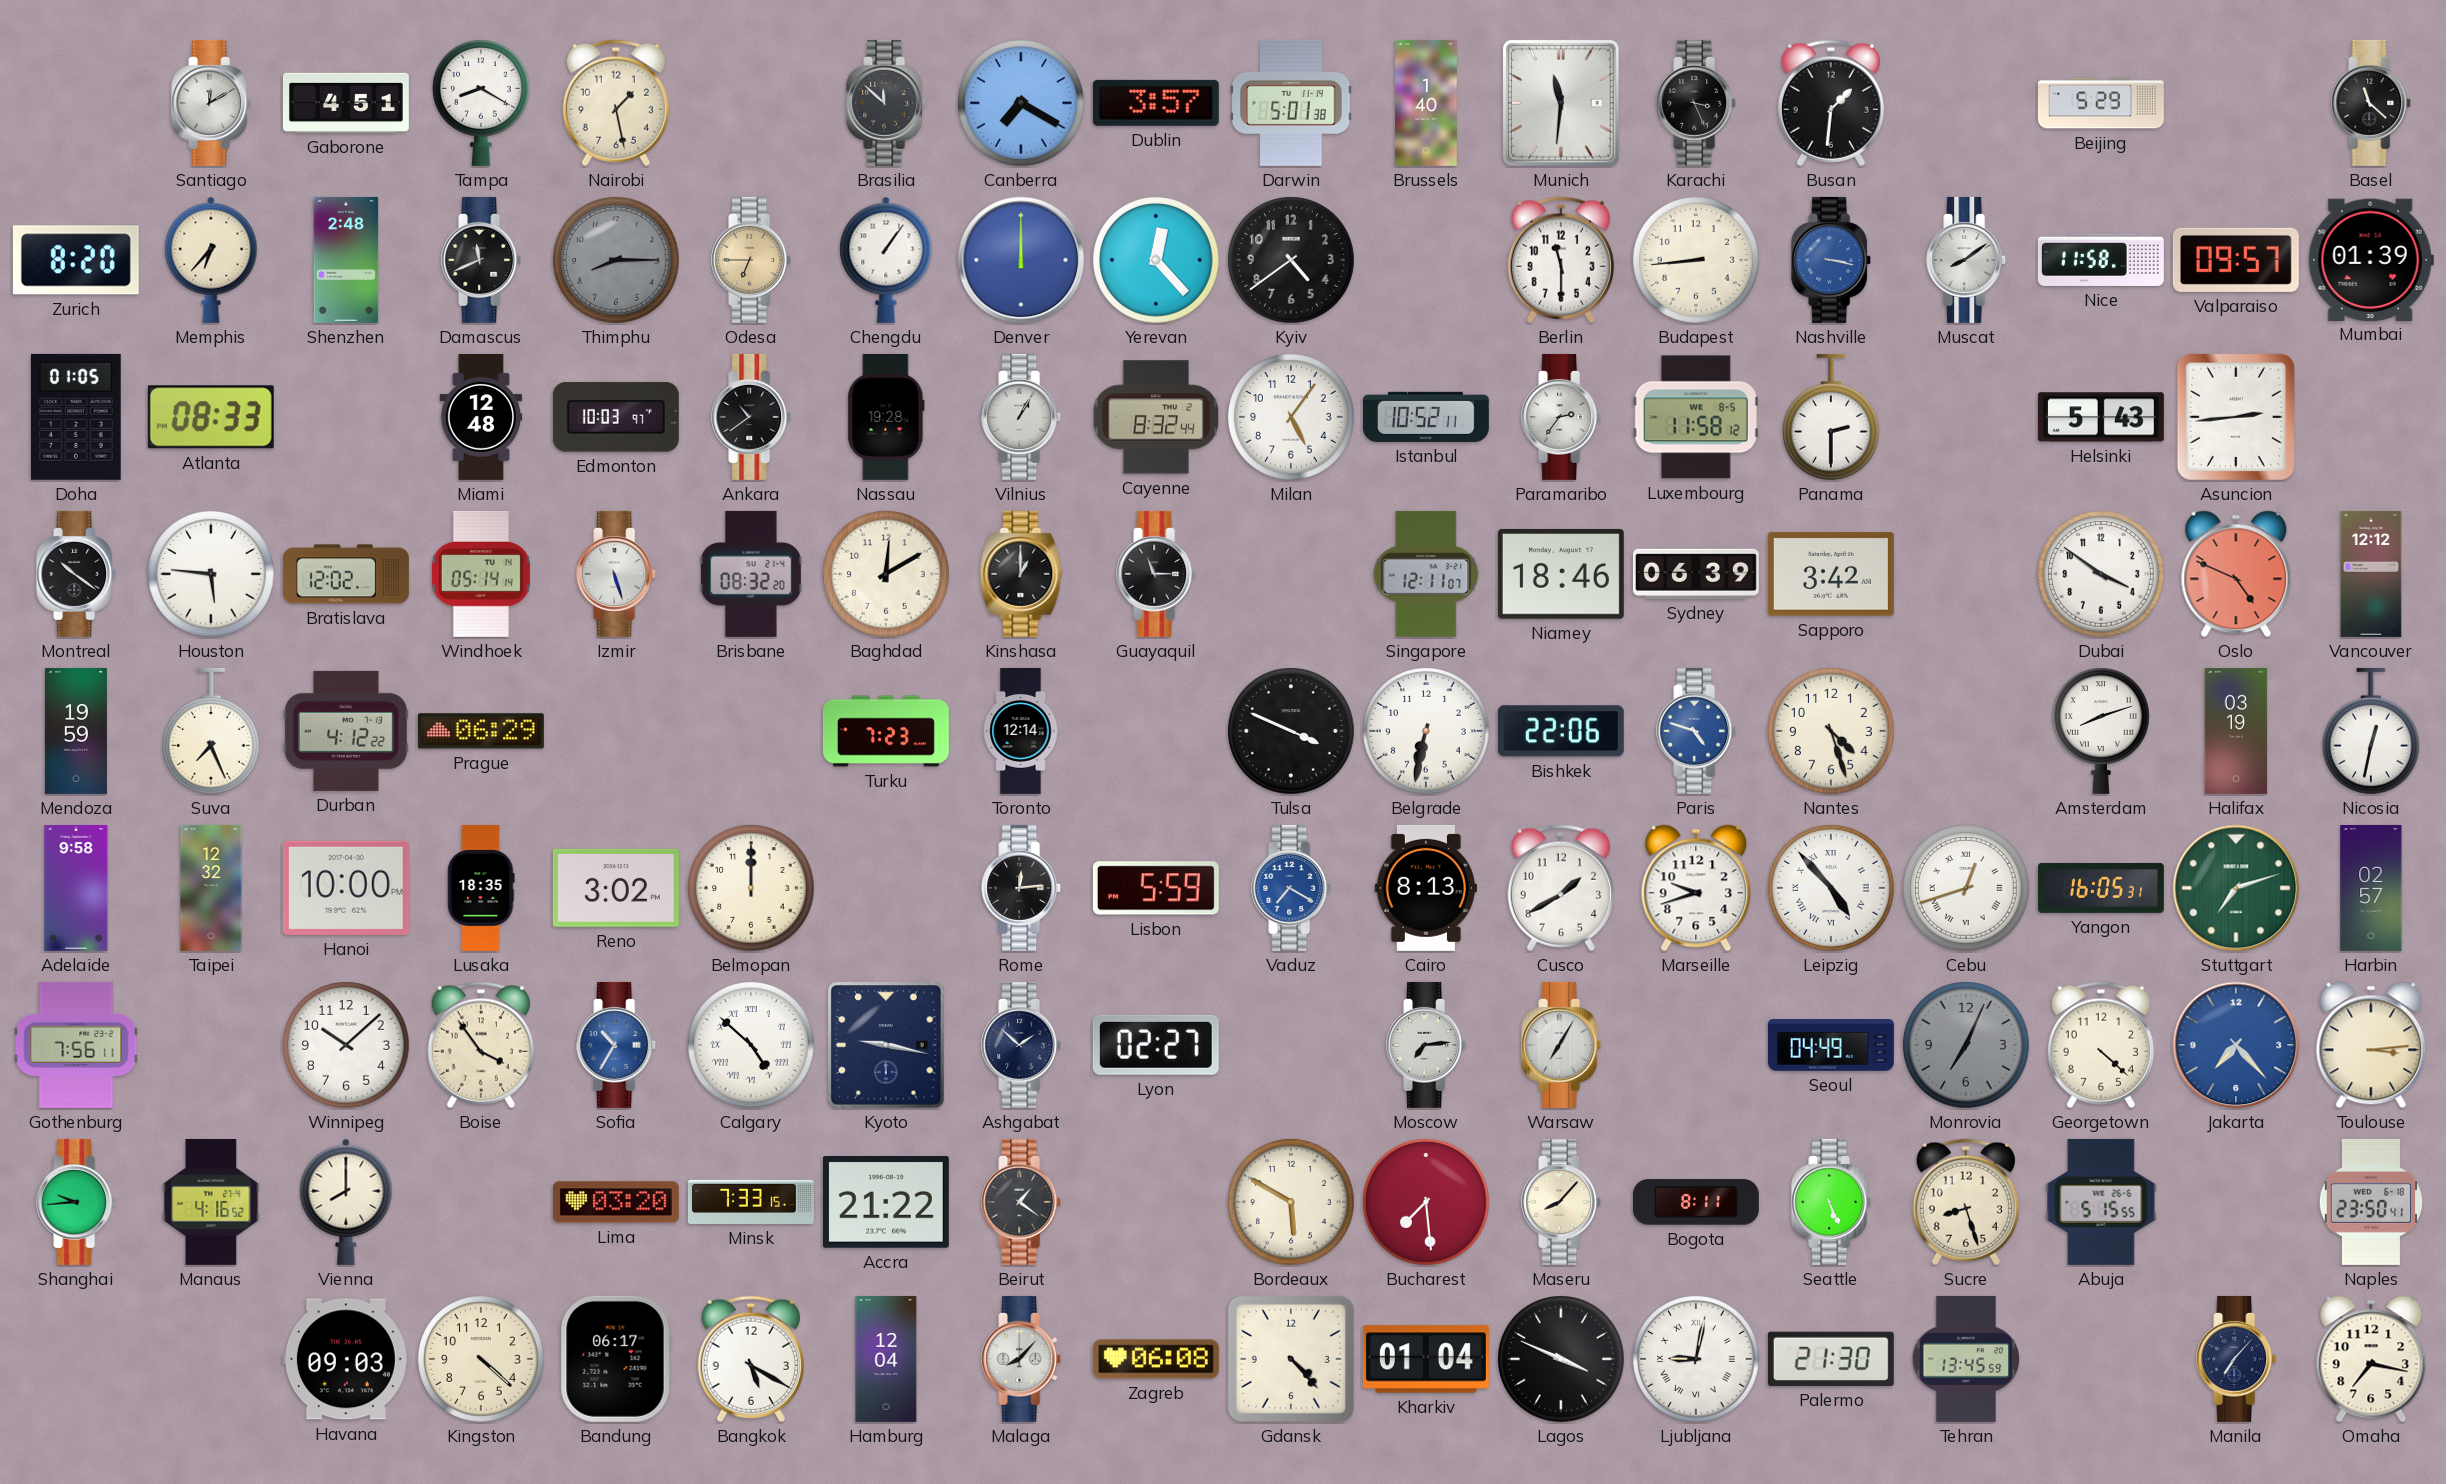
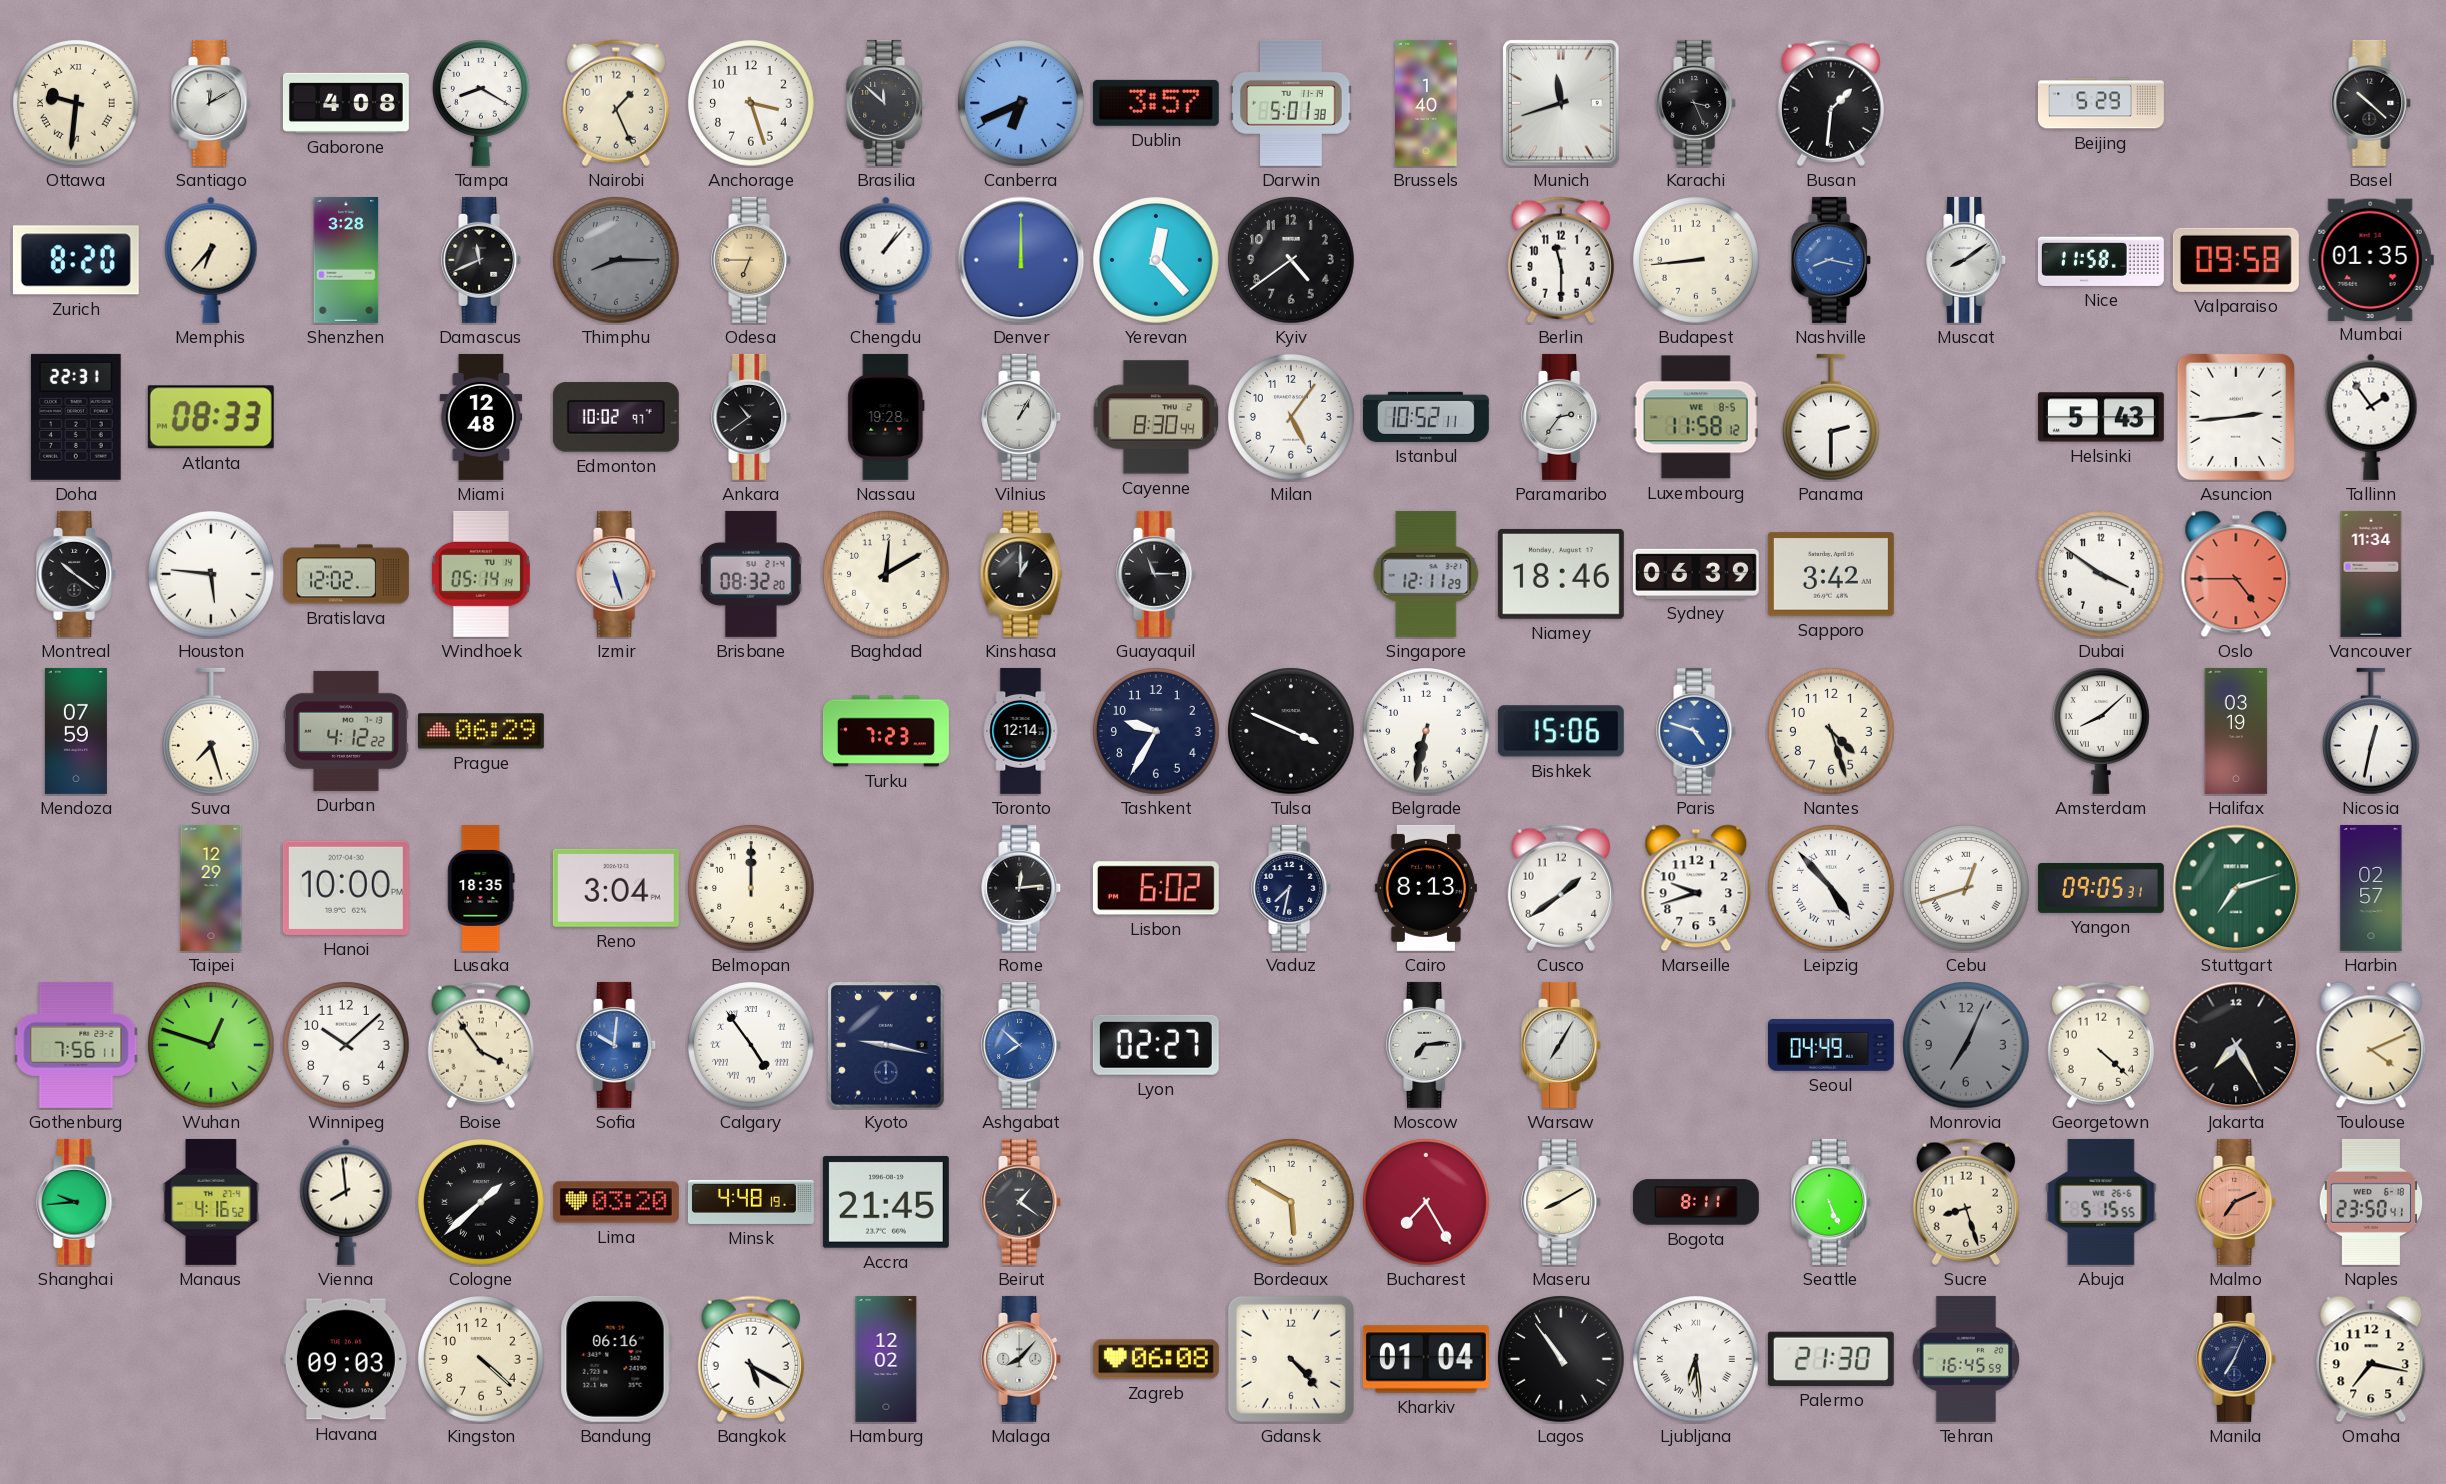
Ottawa: none -> 9:31 (77, 104)
Gaborone: 4:51 -> 4:08 (346, 103)
Nairobi: 1:28 -> 1:26 (616, 103)
Anchorage: none -> 3:27 (752, 104)
Canberra: 7:20 -> 6:41 (1022, 104)
Munich: 11:31 -> 11:42 (1561, 103)
Basel: 11:22 -> 10:22 (2372, 103)
Shenzhen: 2:48 -> 3:28 (346, 260)
Chengdu: 1:06 -> 1:07 (886, 260)
Nashville: 3:17 -> 8:17 (1832, 260)
Valparaiso: 09:57 -> 09:58 (2236, 260)
Mumbai: 01:39 -> 01:35 (2371, 259)
Doha: 01:05 -> 22:31 (76, 417)
Edmonton: 10:03 -> 10:02 (616, 417)
Cayenne: 8:32 -> 8:30 (1156, 417)
Tallinn: none -> 1:54 (2371, 417)
Singapore: 12:11:07 -> 12:11:29 (1426, 574)
Oslo: 4:49 -> 4:45 (2236, 574)
Vancouver: 12:12 -> 11:34 (2371, 574)
Mendoza: 19:59 -> 07:59 (76, 731)
Suva: 7:26 -> 7:27 (211, 731)
Tashkent: none -> 9:35 (1157, 732)
Bishkek: 22:06 -> 15:06 (1561, 731)
Amsterdam: 8:12 -> 8:08 (2101, 731)
Adelaide: 9:58 -> none (76, 888)
Taipei: 12:32 -> 12:29 (211, 888)
Reno: 3:02 -> 3:04 (616, 888)
Lisbon: 5:59 -> 6:02 (1156, 888)
Vaduz: 7:20 -> 7:32 (1292, 888)
Vaduz dial: blue -> navy (1292, 888)
Cusco: 1:40 -> 1:39 (1561, 888)
Yangon: 16:05 -> 09:05 (2101, 888)
Wuhan: none -> 12:48 (212, 1046)
Sofia: 10:35 -> 10:01 (617, 1045)
Calgary: 4:52 -> 4:54 (752, 1046)
Ashgabat: 1:52 -> 7:52 (1022, 1045)
Ashgabat dial: navy -> blue (1022, 1045)
Jakarta: 7:23 -> 7:25 (2236, 1045)
Jakarta dial: blue -> black (2236, 1045)
Toulouse: 3:14 -> 4:11 (2371, 1045)
Vienna: 8:00 -> 7:59 (346, 1202)
Cologne: none -> 1:38 (482, 1203)
Minsk: 7:33 -> 4:48 (751, 1202)
Accra: 21:22 -> 21:45 (886, 1203)
Bucharest: 7:29 -> 7:25 (1427, 1203)
Maseru: 8:07 -> 8:10 (1562, 1202)
Malmo: none -> 7:11 (2237, 1202)
Bandung: 06:17 -> 06:16 (616, 1359)
Hamburg: 12:04 -> 12:02 (886, 1359)
Lagos: 3:49 -> 10:54 (1562, 1360)
Ljubljana: 9:02 -> 6:29 (1697, 1360)
Tehran: 13:45 -> 16:45 (1966, 1359)
Manila: 7:07 -> 7:04 (2237, 1359)
